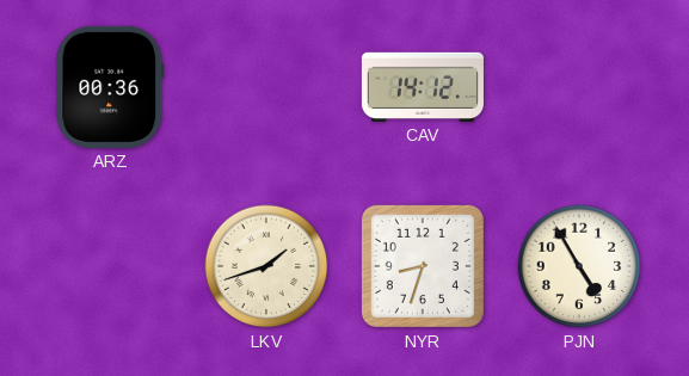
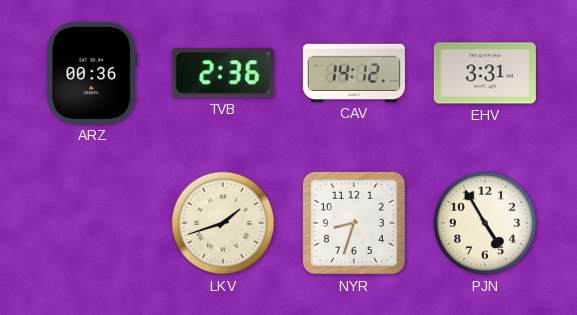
TVB: none -> 2:36 (223, 73)
EHV: none -> 3:31 (485, 73)
